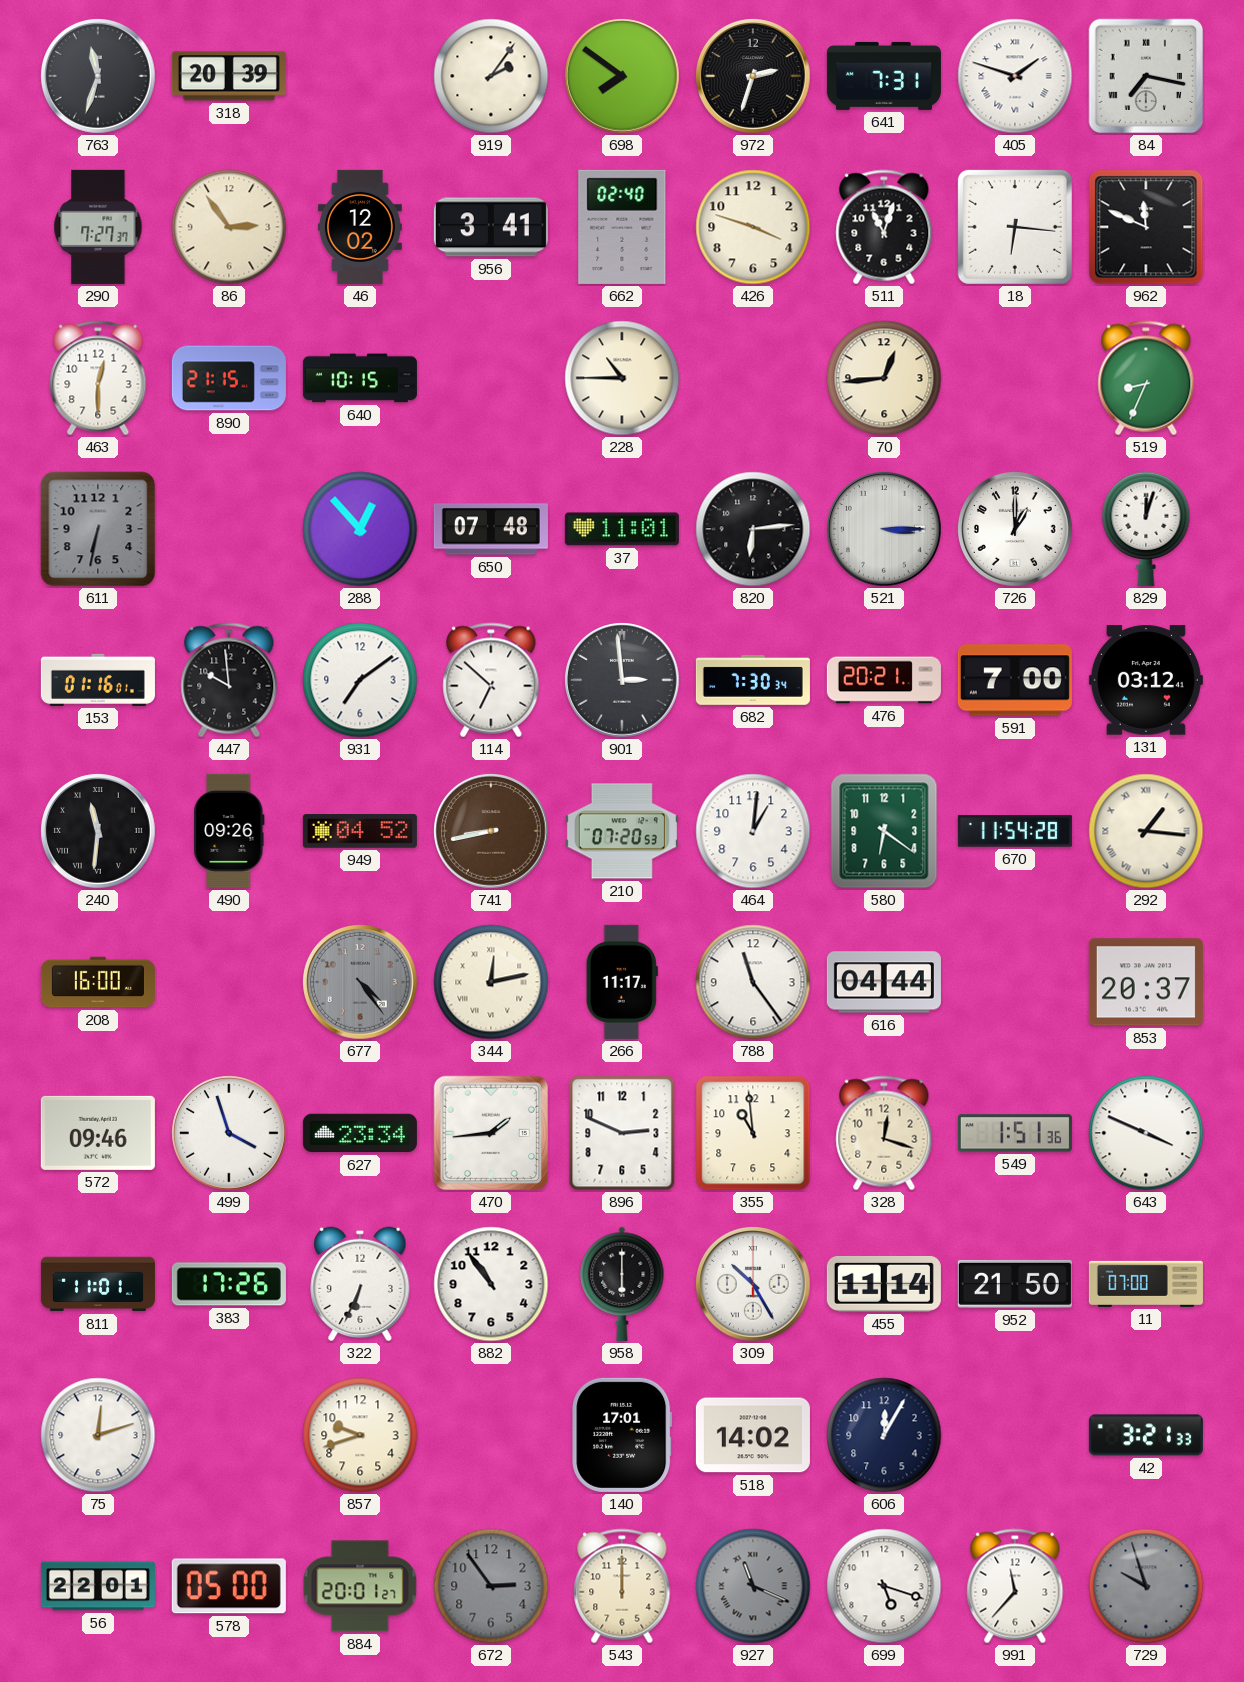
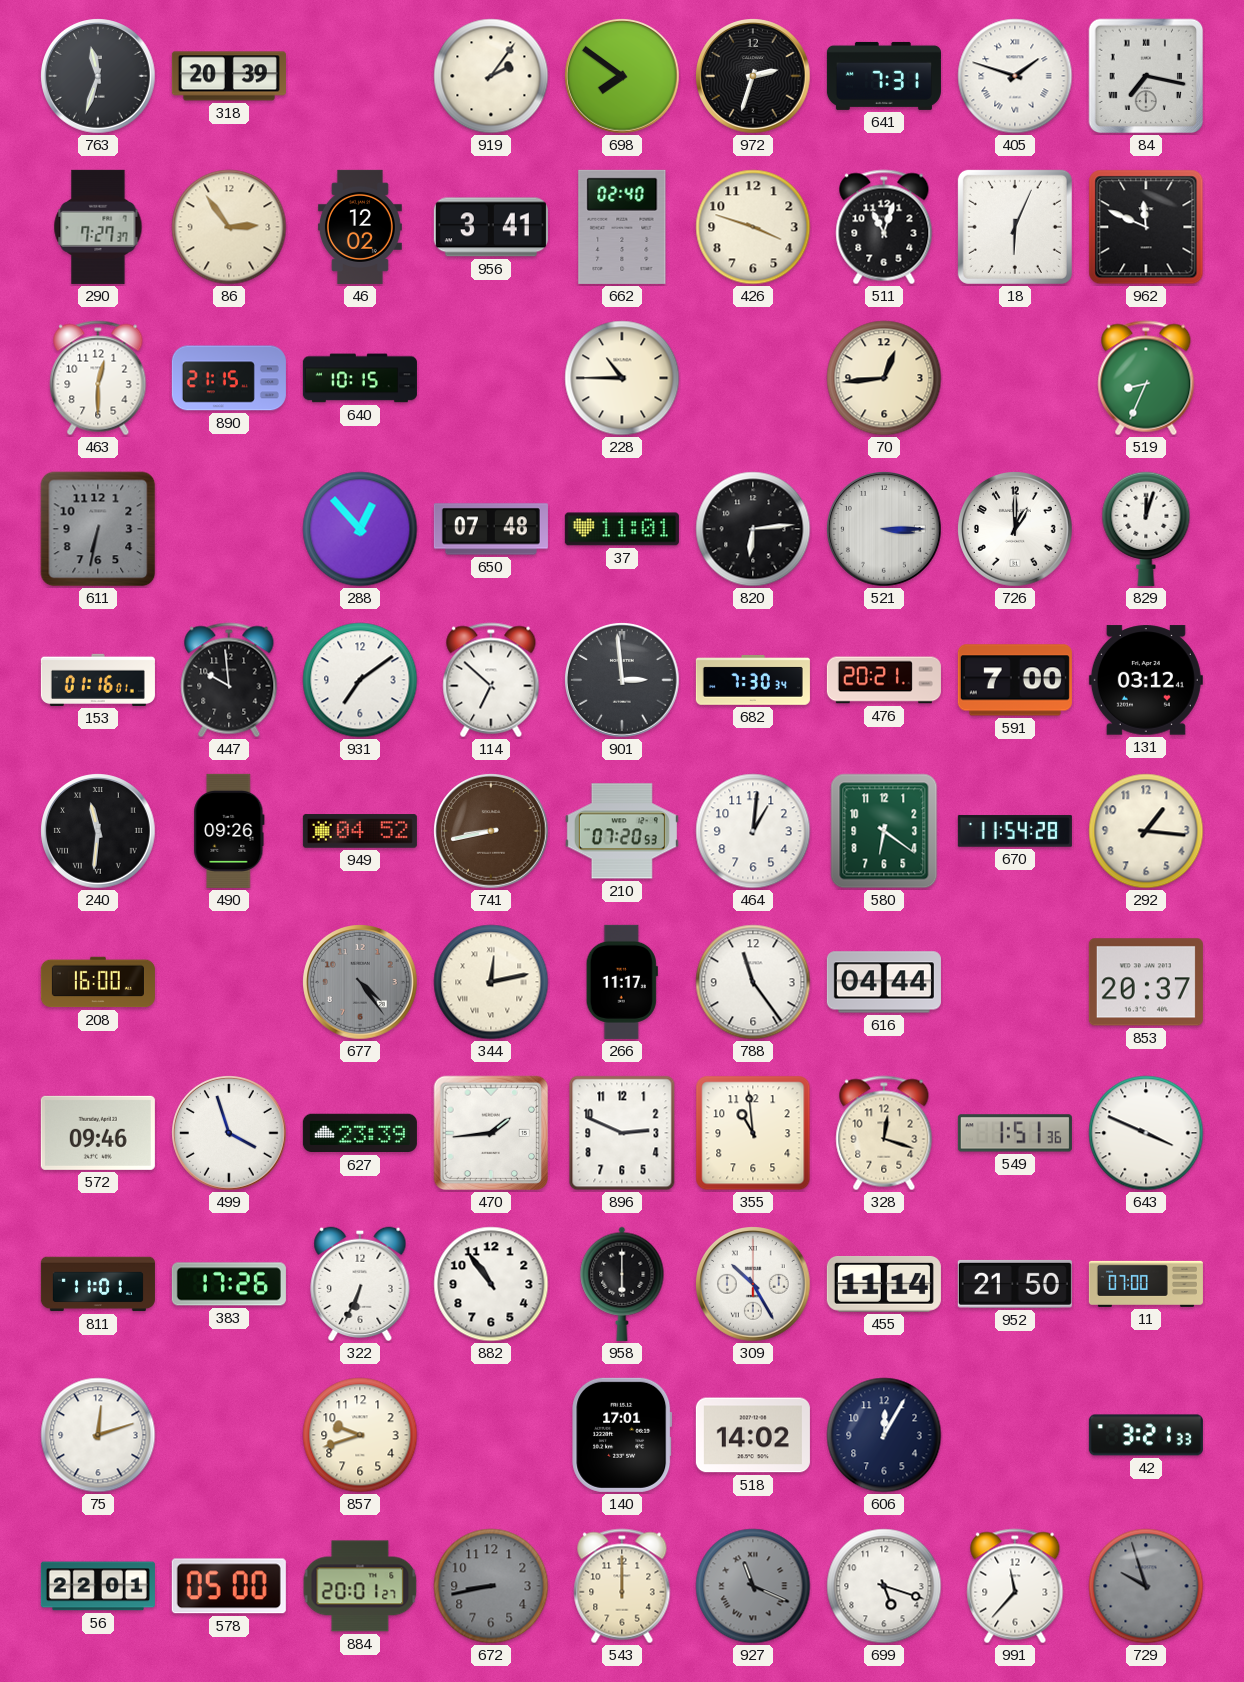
18: 6:16 -> 6:04 (1015, 227)
292 numerals: Roman -> Arabic (1146, 831)
627: 23:34 -> 23:39 (360, 1133)
672: 2:54 -> 8:43 (491, 1586)
